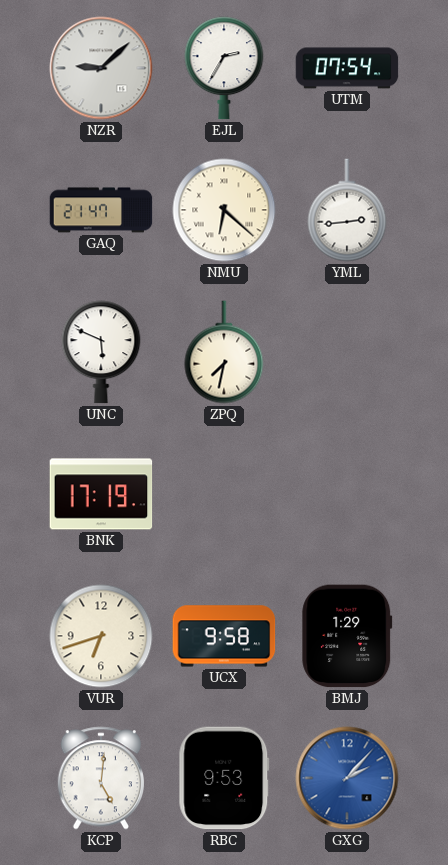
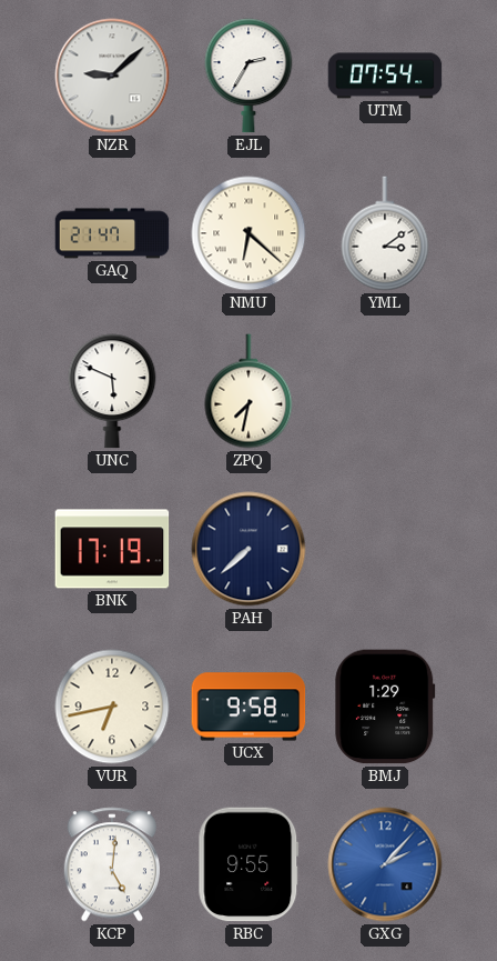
YML: 2:44 -> 3:09 (385, 233)
PAH: none -> 7:38 (248, 549)
VUR: 6:42 -> 6:43 (112, 707)
RBC: 9:53 -> 9:55 (248, 864)
